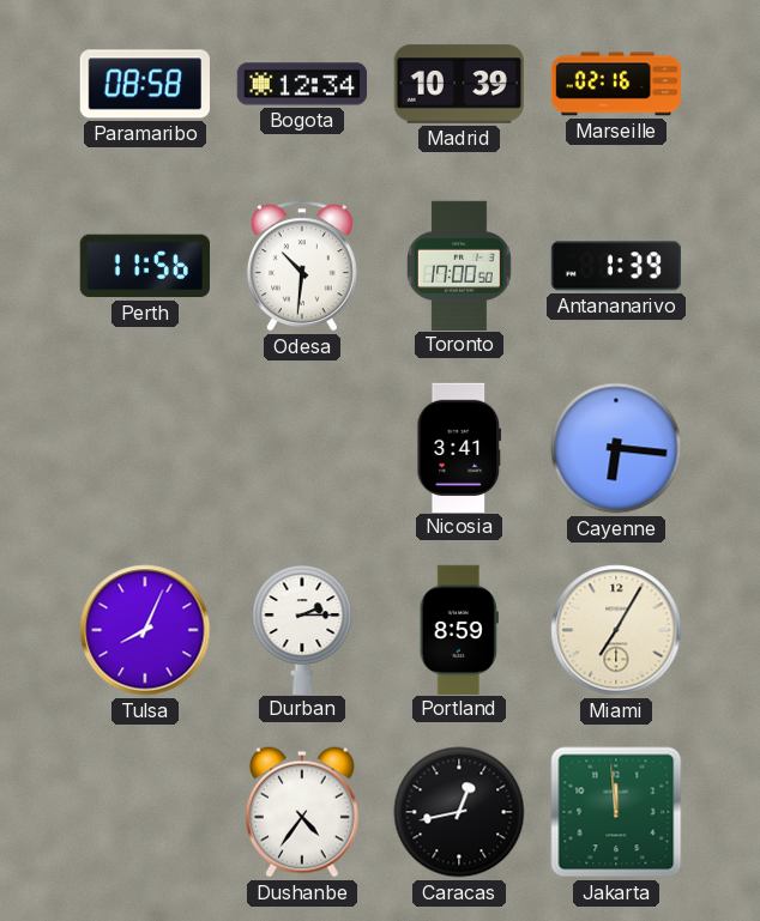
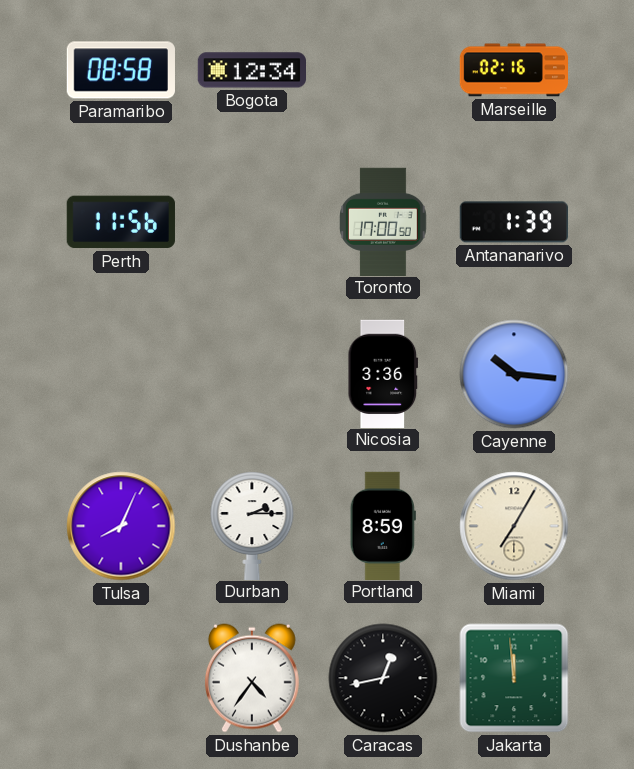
Madrid: 10:39 -> none (459, 84)
Odesa: 10:31 -> none (302, 266)
Nicosia: 3:41 -> 3:36 (383, 373)
Cayenne: 6:16 -> 10:16 (514, 374)
